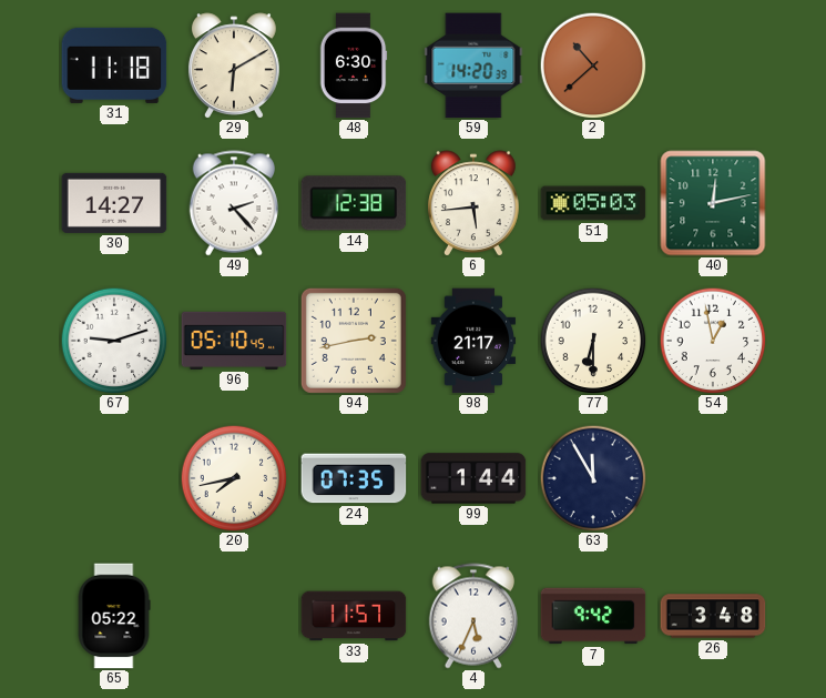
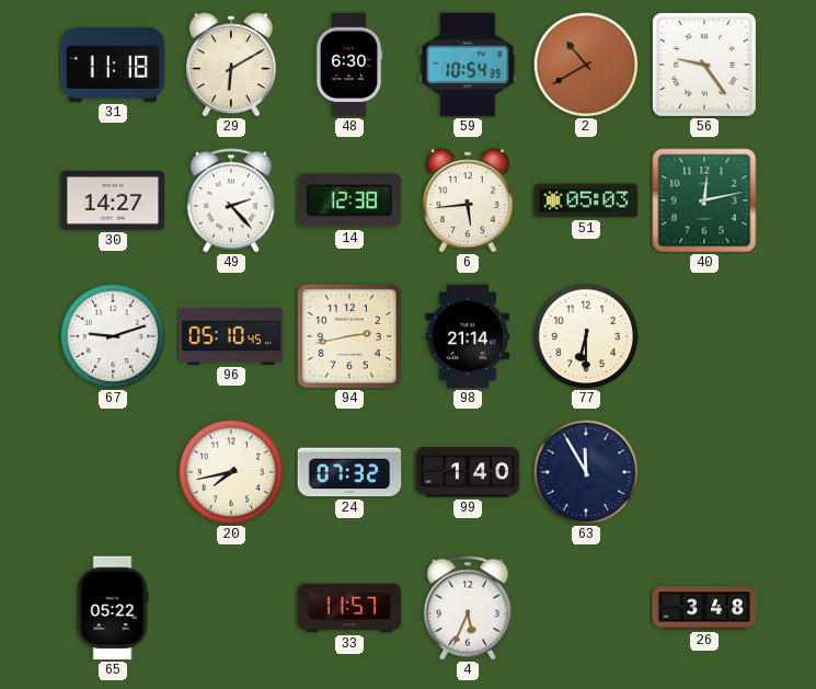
59: 14:20 -> 10:54 (468, 65)
2: 10:38 -> 10:40 (586, 65)
56: none -> 9:24 (704, 65)
98: 21:17 -> 21:14 (468, 336)
54: 12:58 -> none (713, 341)
24: 07:35 -> 07:32 (349, 472)
99: 1:44 -> 1:40 (468, 472)
7: 9:42 -> none (593, 616)
